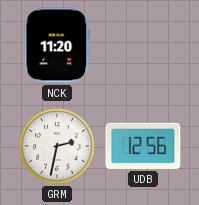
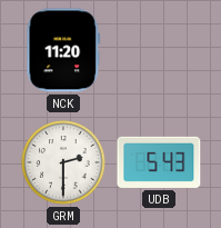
GRM: 2:32 -> 2:30 (63, 162)
UDB: 12:56 -> 5:43 (159, 162)
